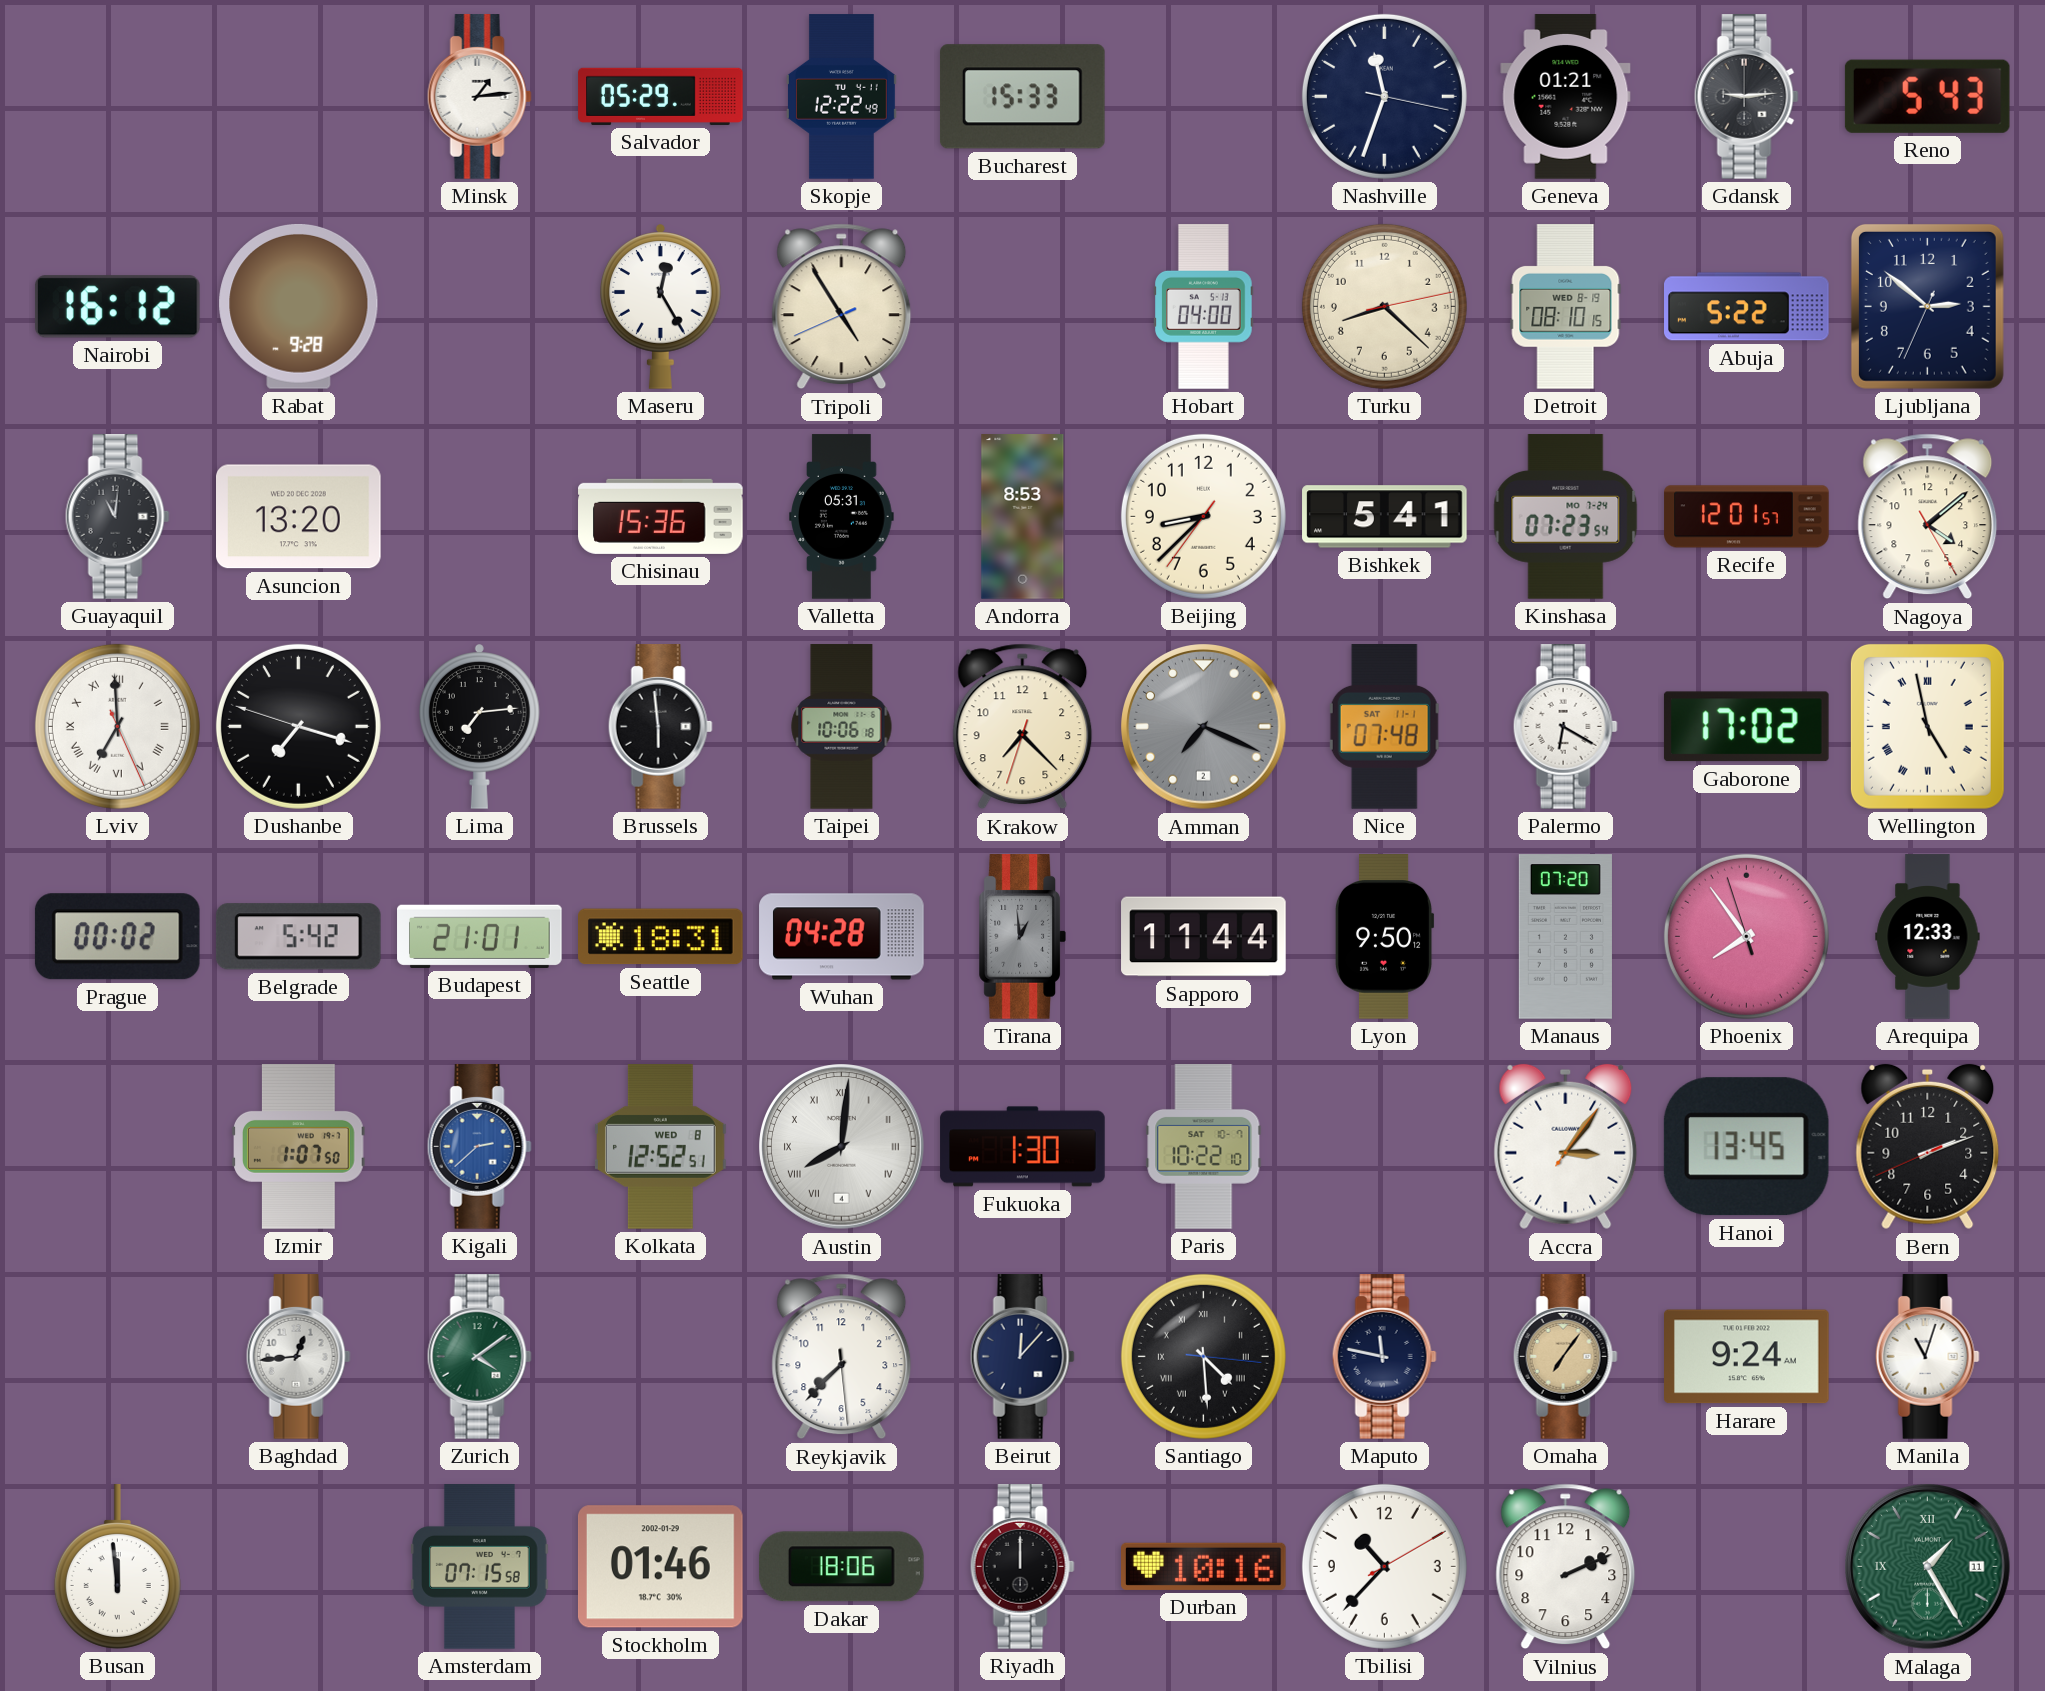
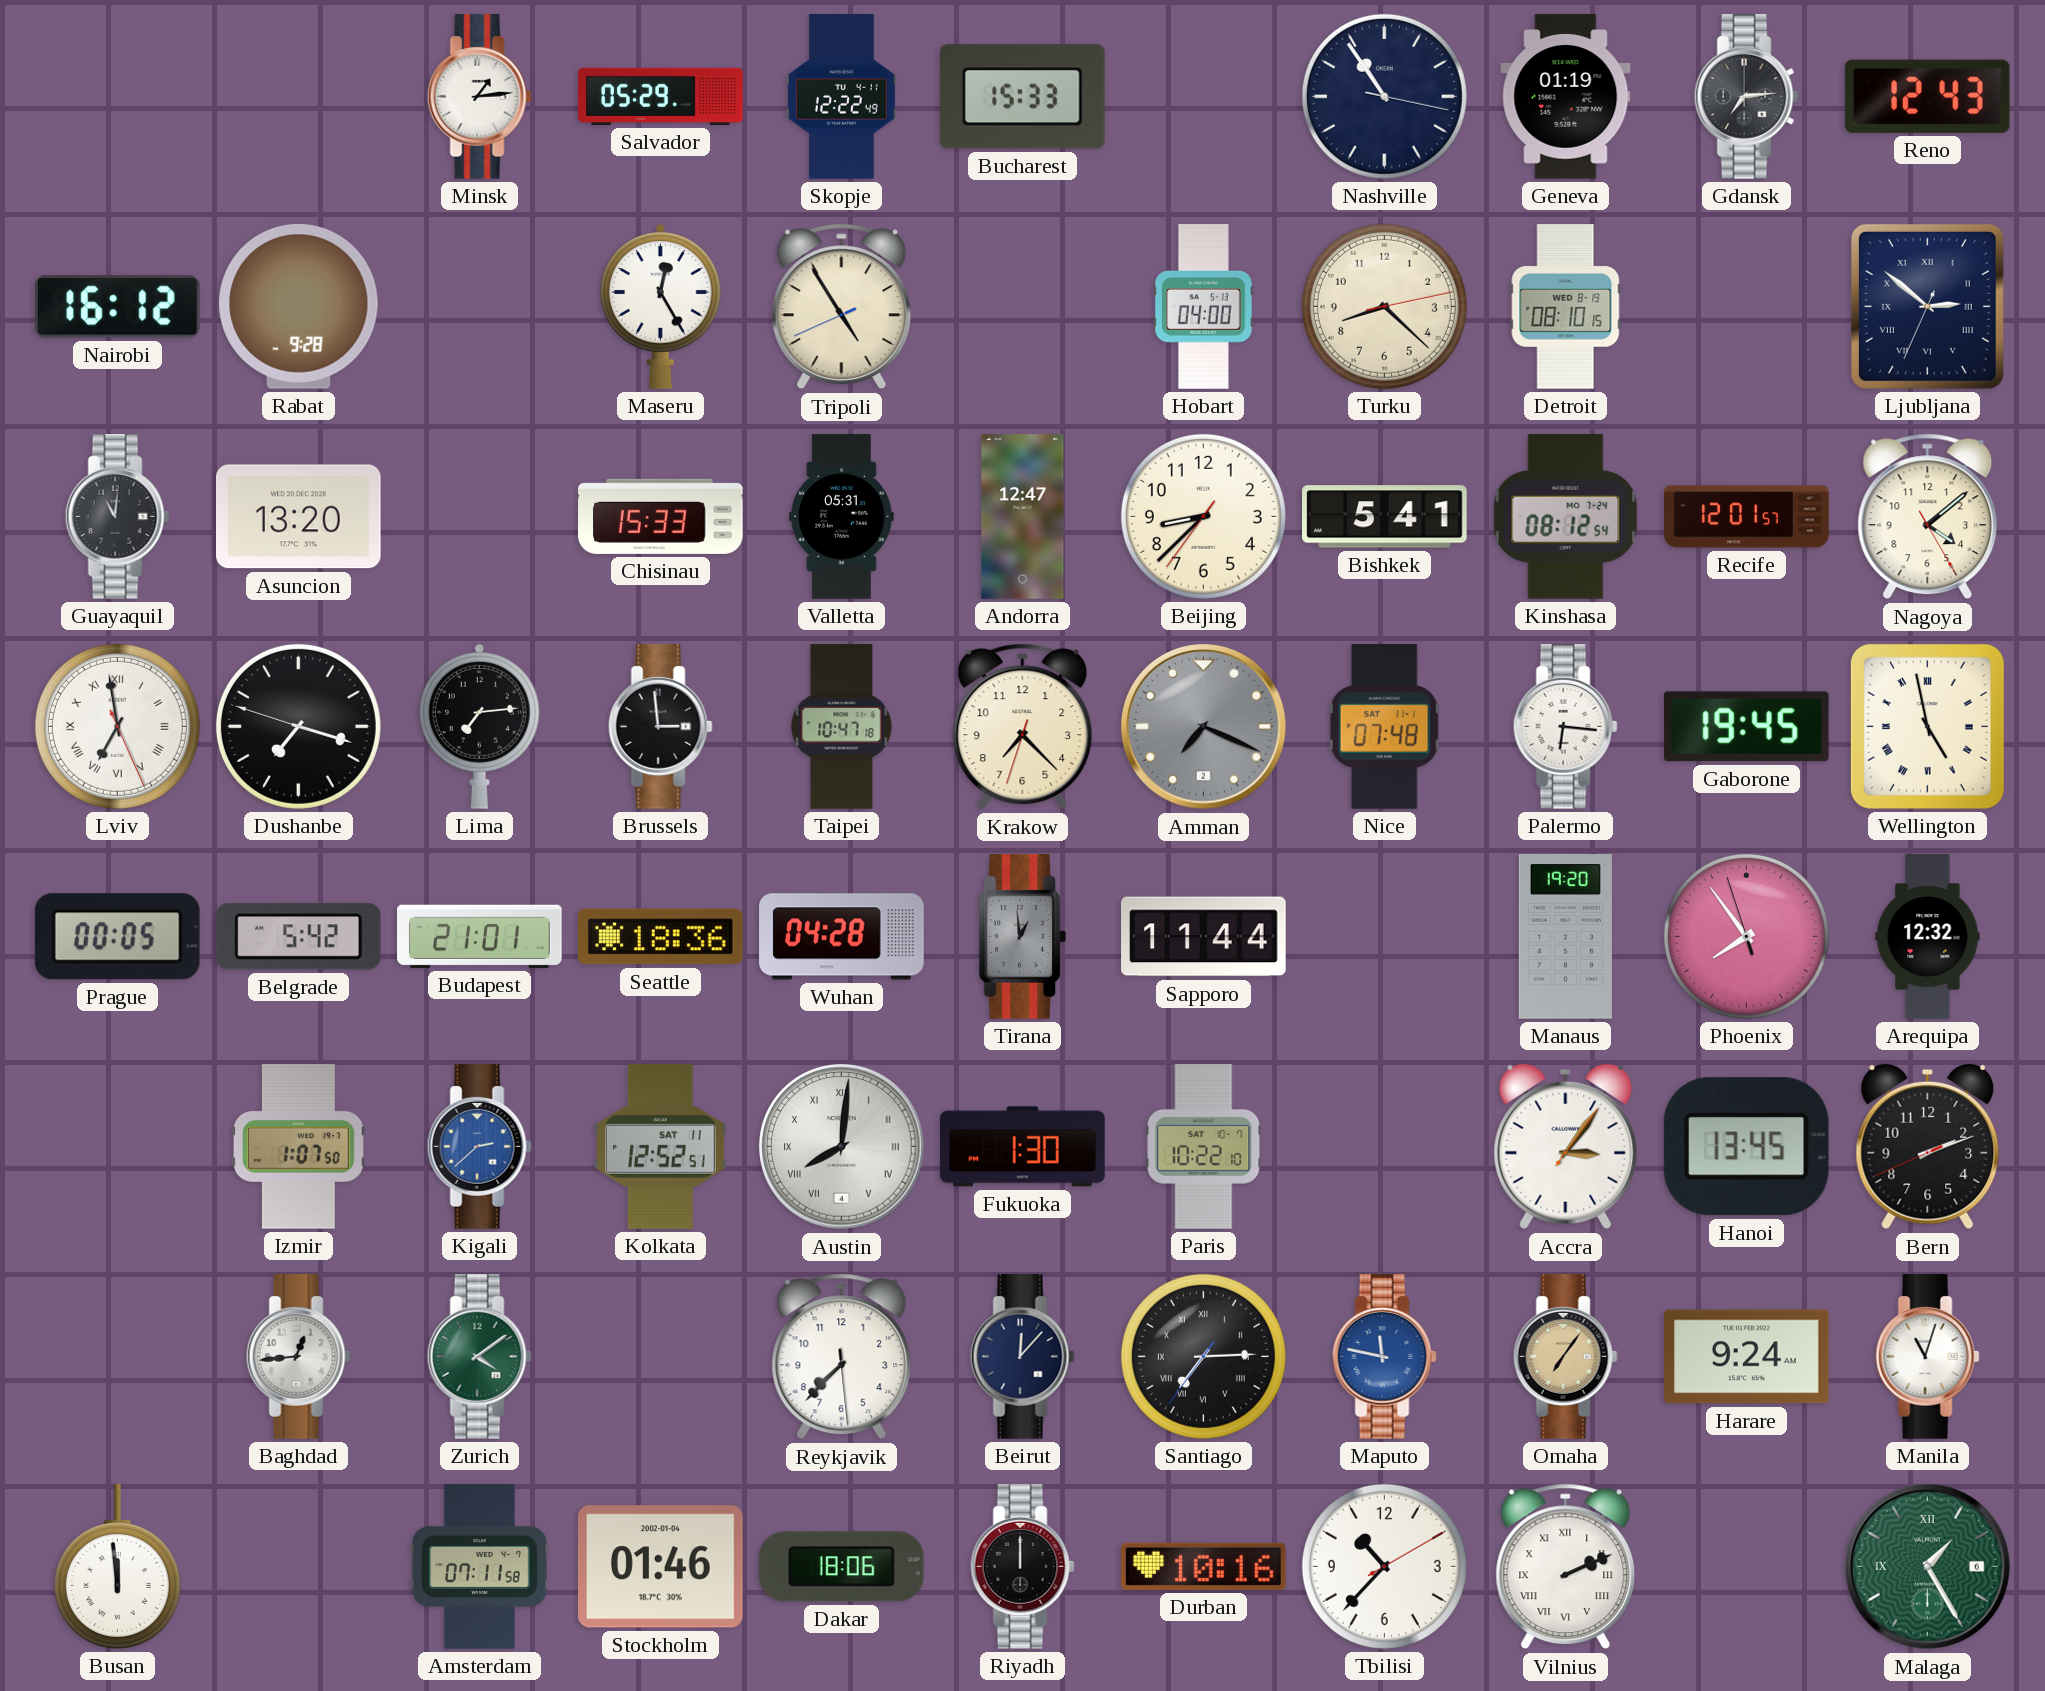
Nashville: 11:33 -> 10:54 (1384, 96)
Geneva: 01:21 -> 01:19 (1566, 97)
Gdansk: 9:14 -> 7:14 (1746, 97)
Reno: 5:43 -> 12:43 (1927, 96)
Abuja: 5:22 -> none (1747, 307)
Ljubljana numerals: Arabic -> Roman (1927, 306)
Chisinau: 15:36 -> 15:33 (661, 516)
Andorra: 8:53 -> 12:47 (1023, 517)
Kinshasa: 07:23 -> 08:12 (1566, 517)
Lviv: 6:59 -> 6:58 (117, 726)
Brussels: 5:59 -> 2:59 (660, 727)
Taipei: 10:06 -> 10:47 (842, 727)
Palermo: 6:20 -> 6:16 (1565, 727)
Gaborone: 17:02 -> 19:45 (1746, 727)
Prague: 00:02 -> 00:05 (117, 937)
Seattle: 18:31 -> 18:36 (661, 937)
Lyon: 9:50 -> none (1384, 937)
Manaus: 07:20 -> 19:20 (1565, 937)
Arequipa: 12:33 -> 12:32 (1928, 937)
Kolkata date: WED 8 -> SAT 11 (660, 1147)
Santiago: 4:29 -> 7:14 (1203, 1356)
Maputo dial: navy -> blue (1384, 1357)
Amsterdam: 07:15 -> 07:11 (480, 1567)
Stockholm date: 2002-01-29 -> 2002-01-04 (660, 1567)
Vilnius numerals: Arabic -> Roman (1566, 1567)
Malaga date: 11 -> 6 (1928, 1567)
